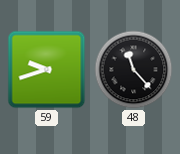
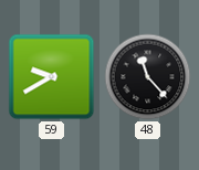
59: 9:42 -> 9:40 (52, 77)
